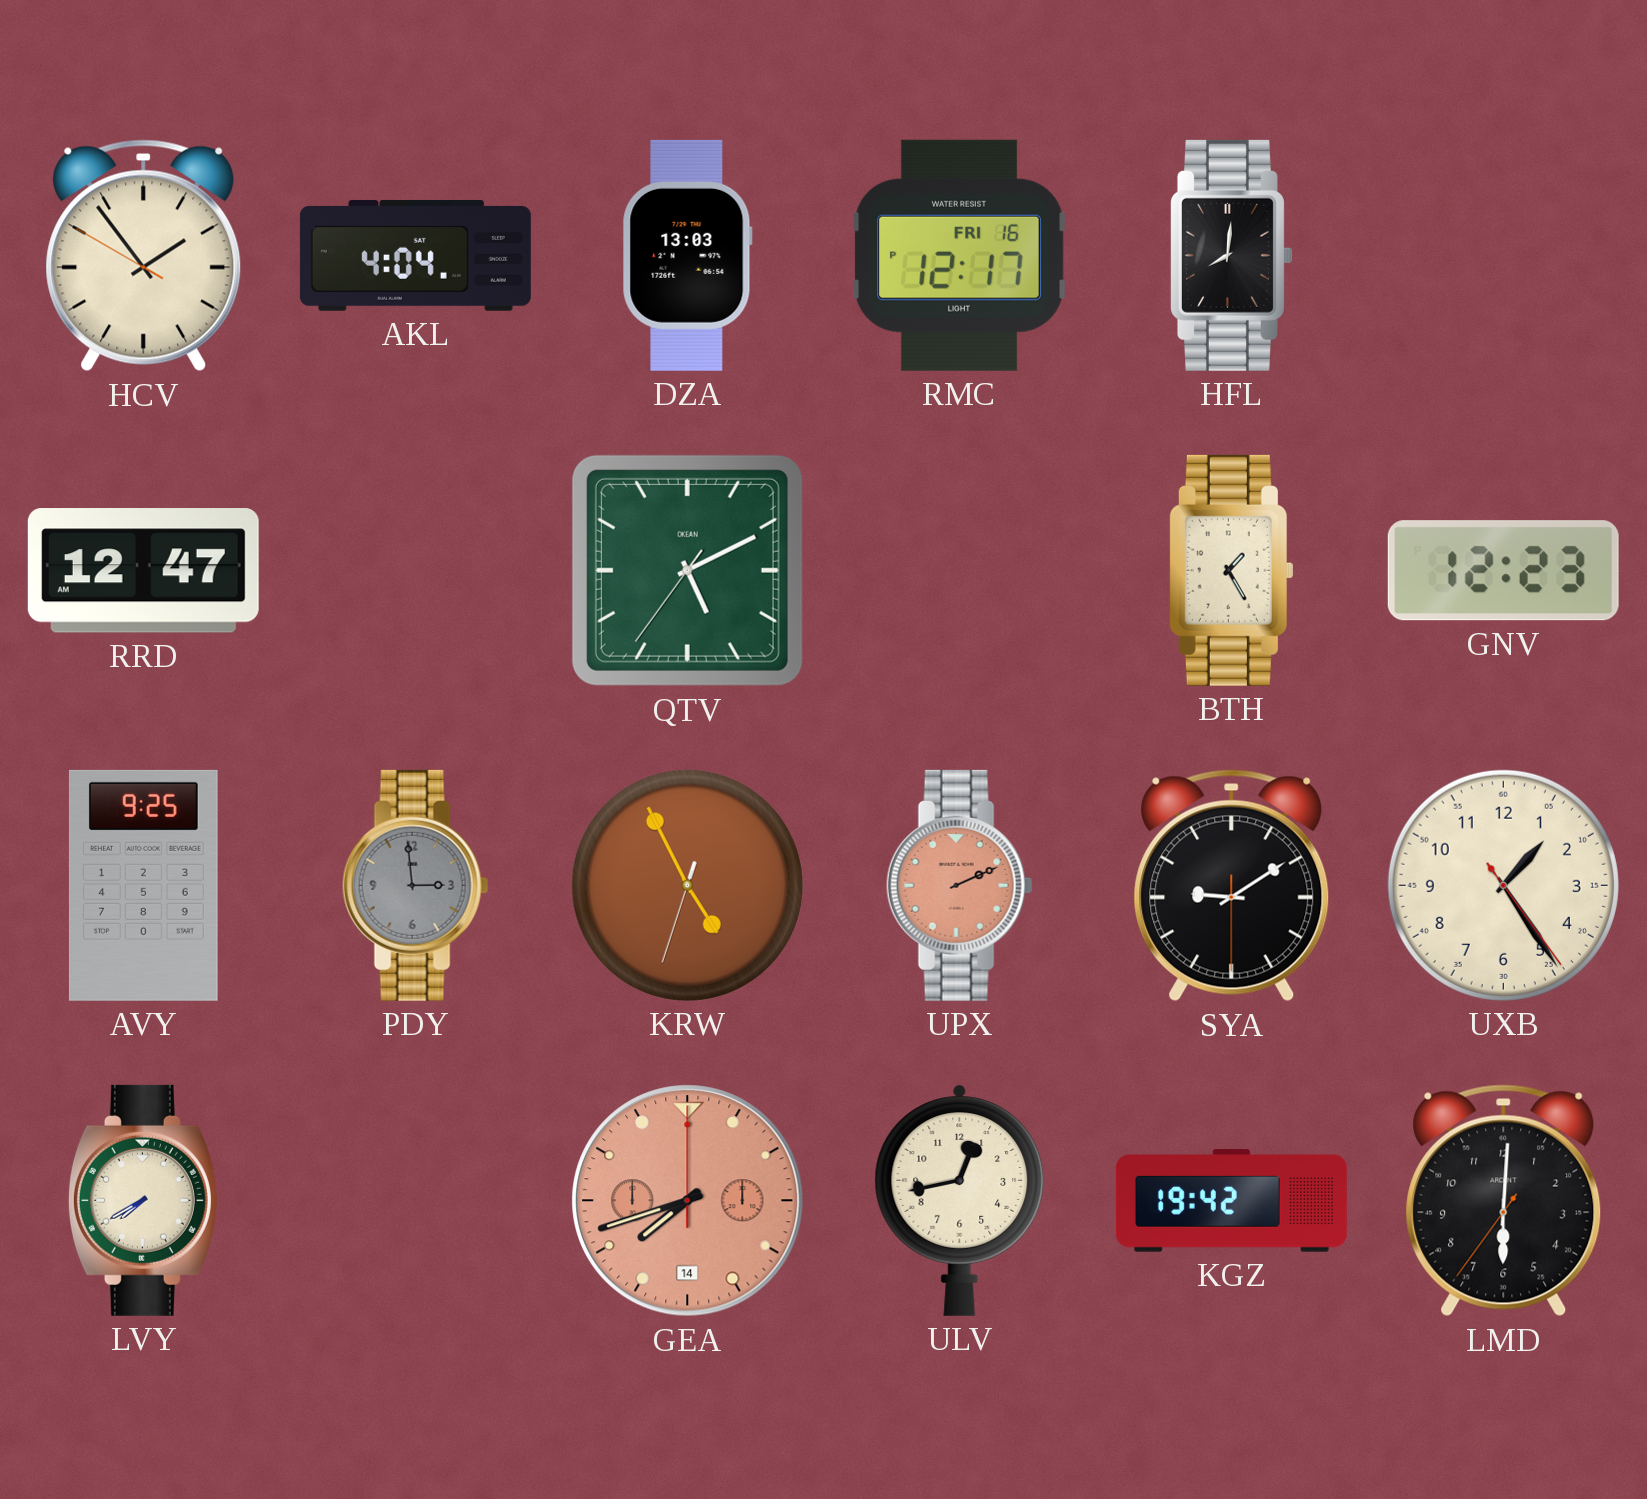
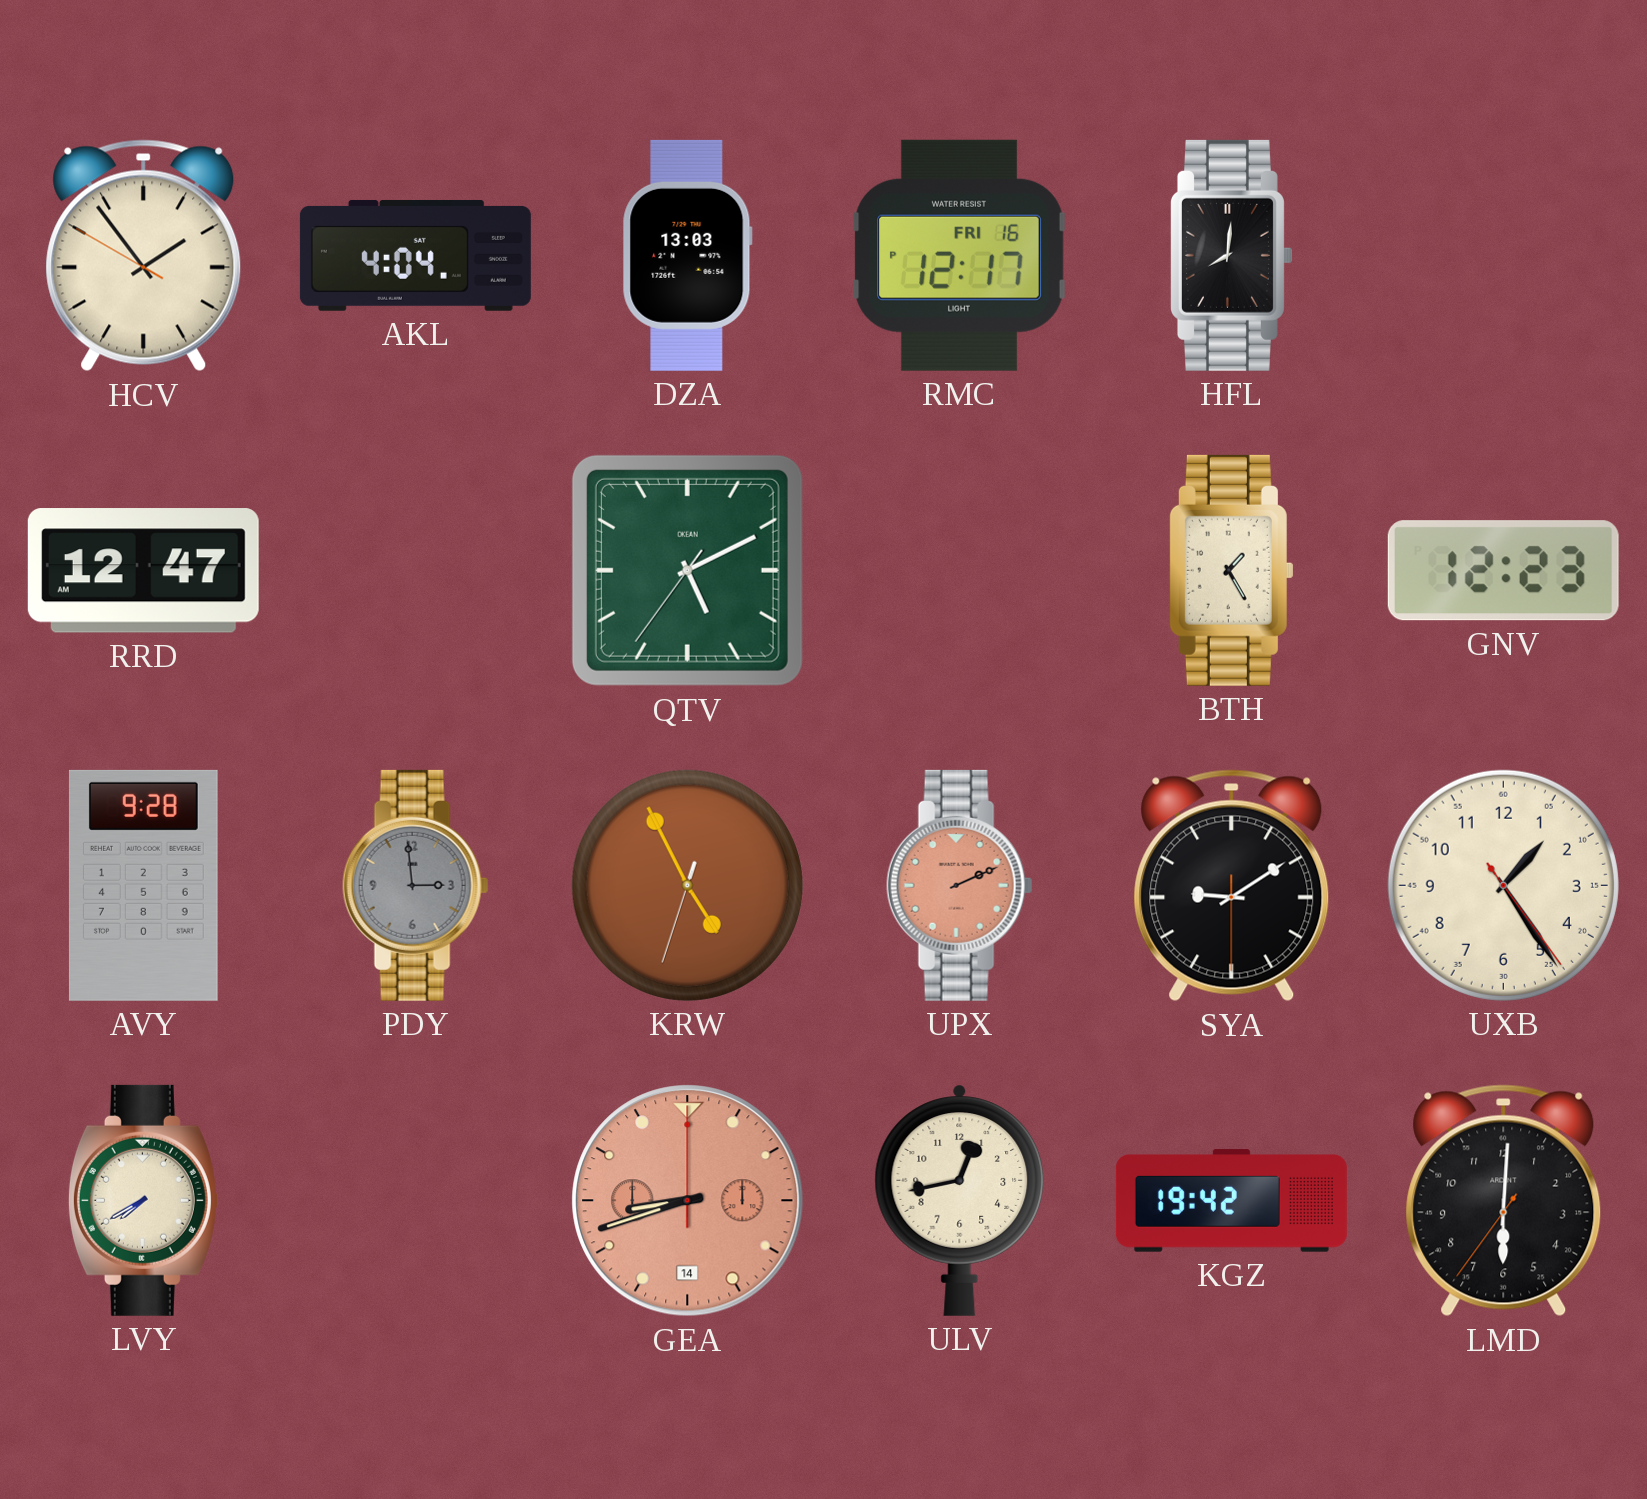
AVY: 9:25 -> 9:28 (143, 885)
GEA: 7:42 -> 8:42 (688, 1201)
